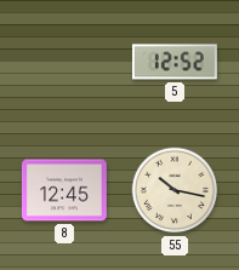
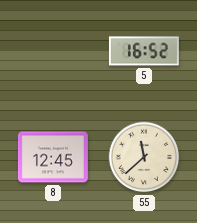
5: 12:52 -> 16:52 (144, 51)
55: 10:17 -> 11:38 (144, 157)
